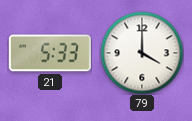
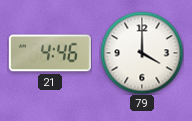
21: 5:33 -> 4:46 (50, 53)
